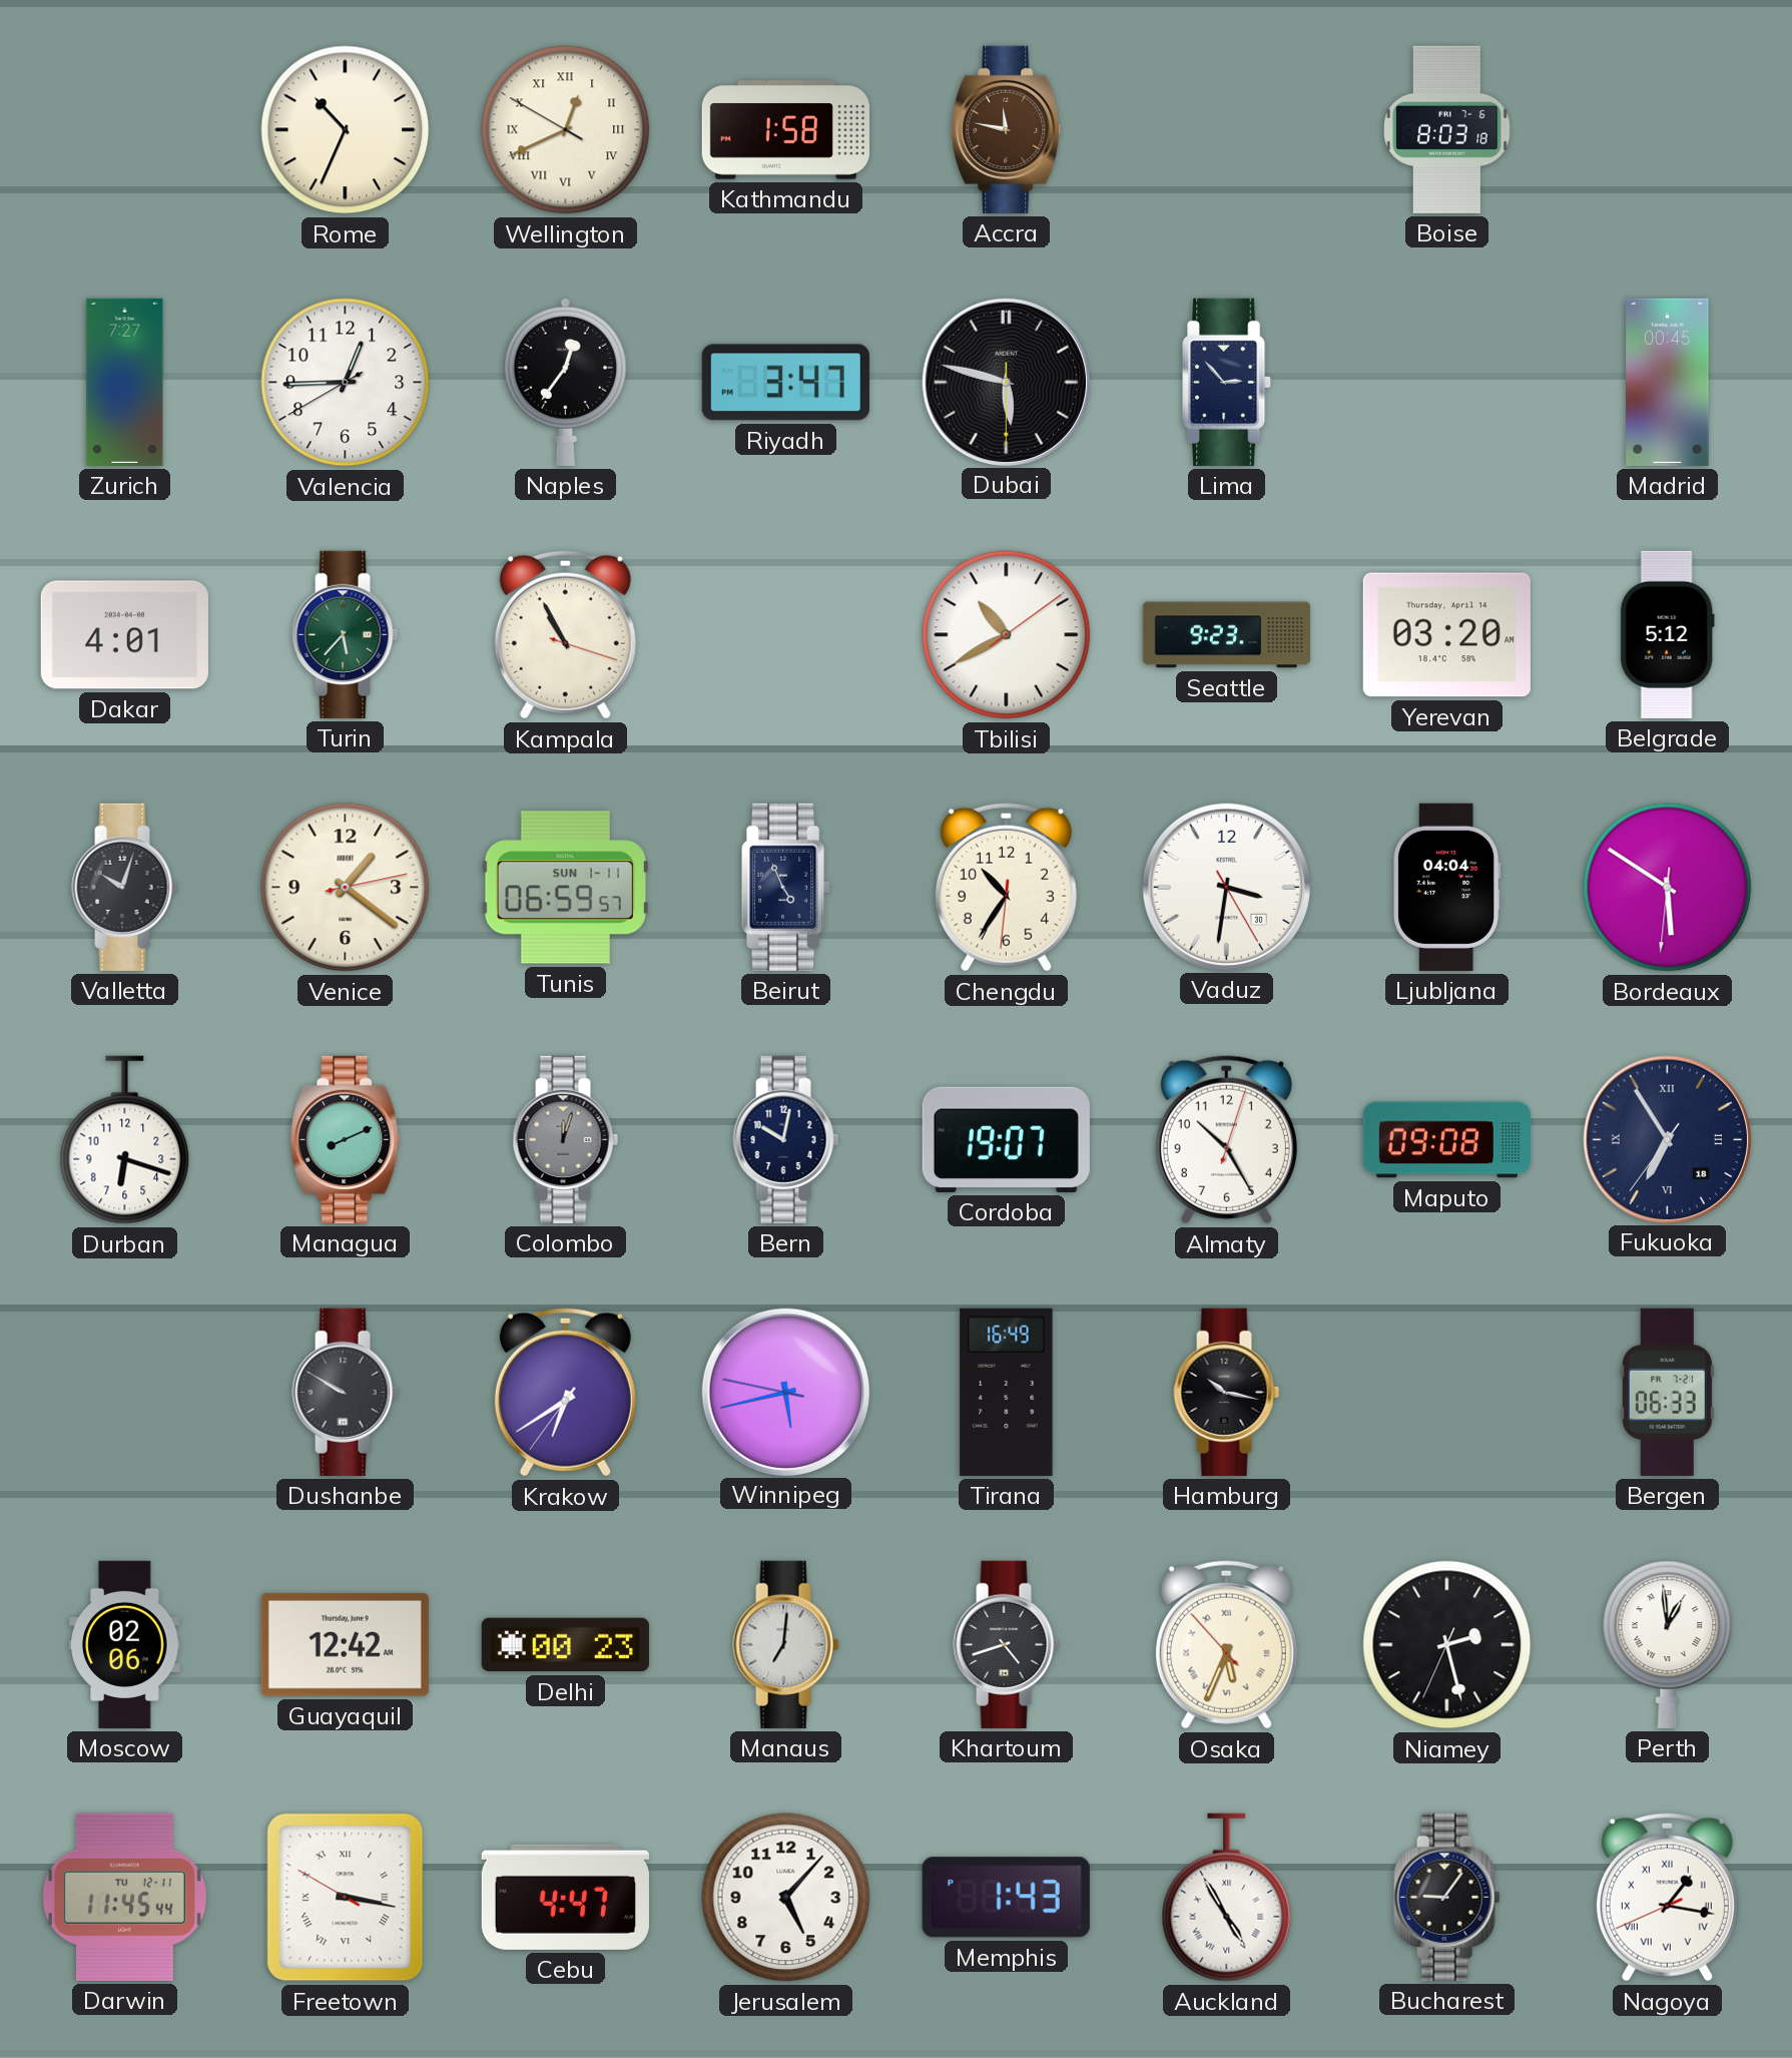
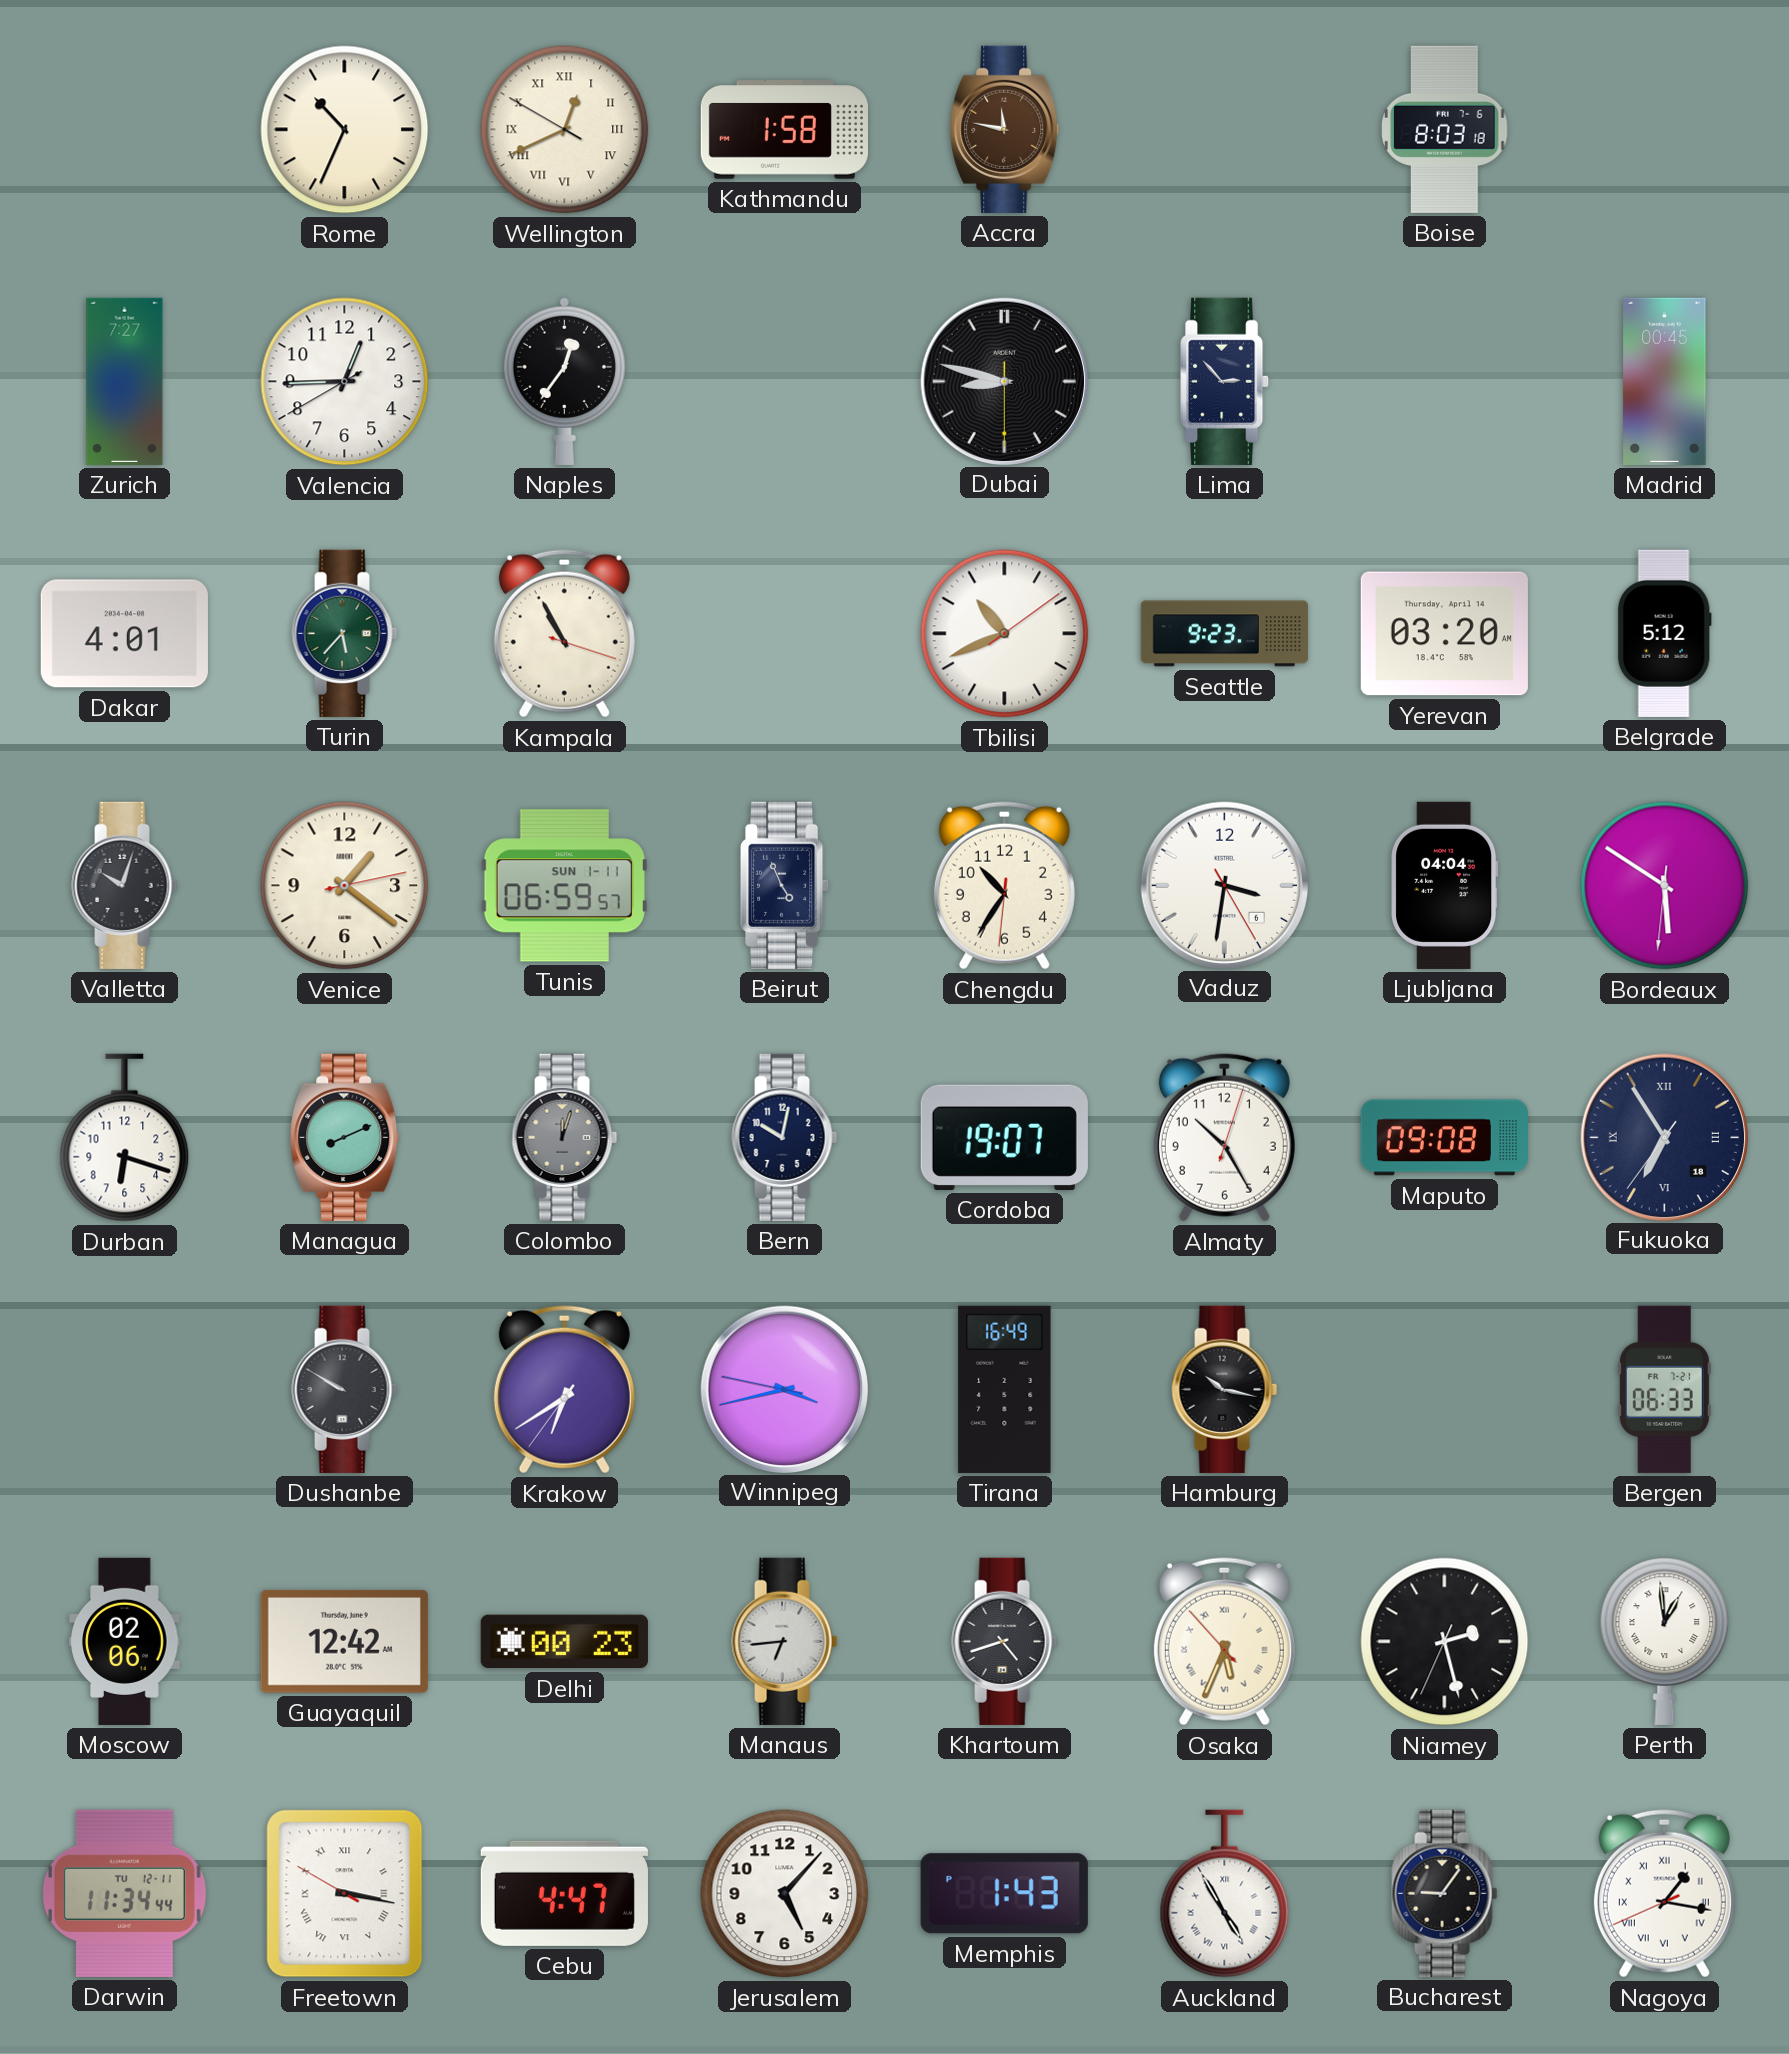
Riyadh: 3:47 -> none (785, 383)
Dubai: 5:47 -> 8:47 (1004, 381)
Tbilisi: 10:40 -> 10:41 (1005, 634)
Vaduz date: 30 -> 6 (1224, 885)
Winnipeg: 5:42 -> 3:42 (784, 1389)
Manaus: 7:01 -> 6:44 (785, 1641)
Darwin: 11:45 -> 11:34 (124, 1893)
